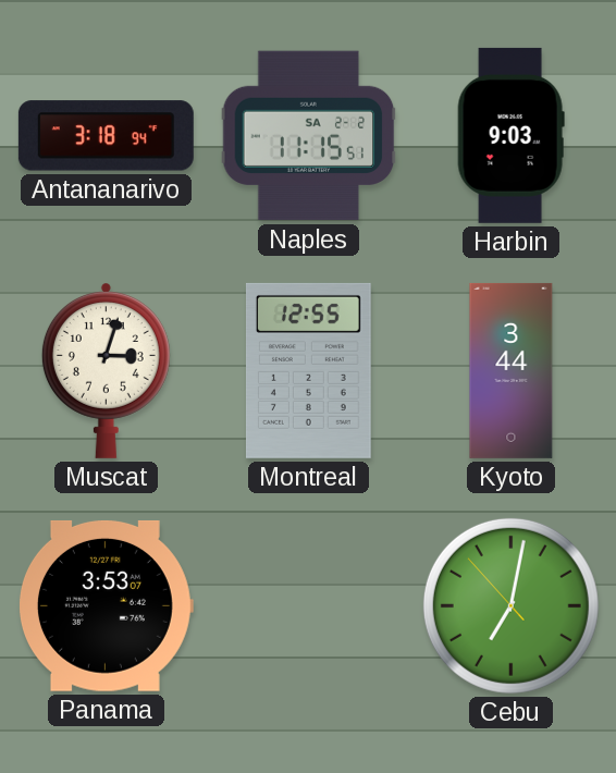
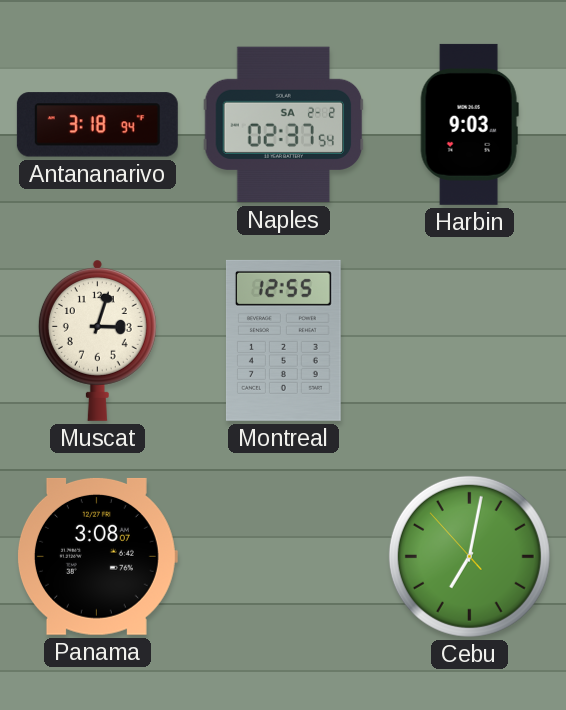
Naples: 11:15 -> 02:37 (284, 125)
Kyoto: 3:44 -> none (512, 370)
Panama: 3:53 -> 3:08 (97, 556)
